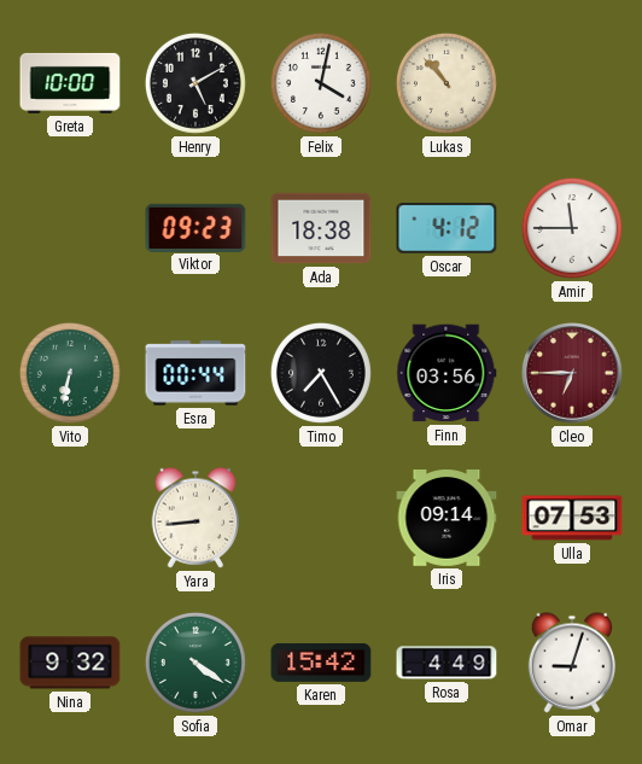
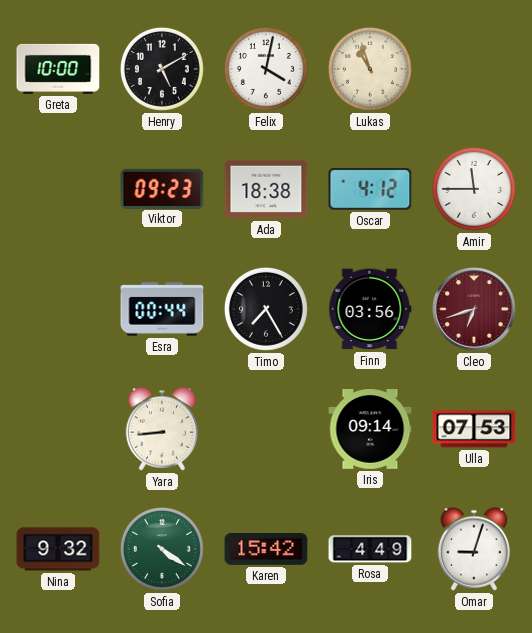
Lukas: 10:53 -> 10:57 (370, 69)
Vito: 6:32 -> none (70, 373)
Cleo: 6:45 -> 6:42 (474, 310)
